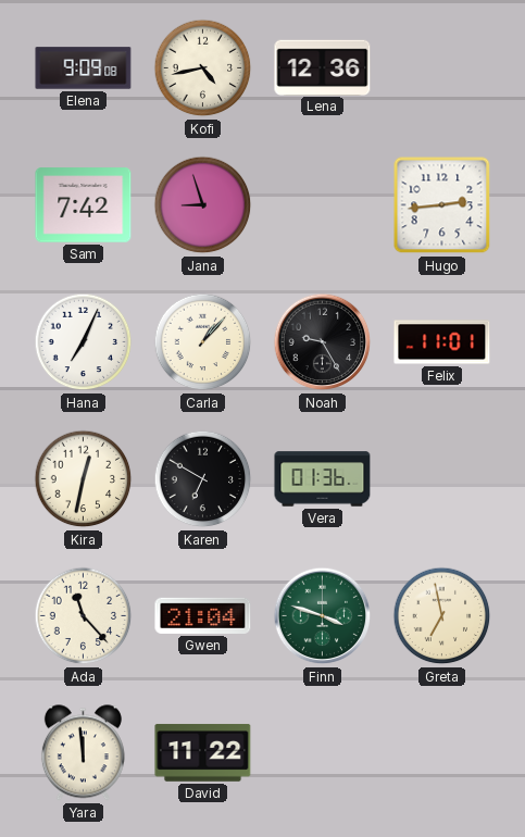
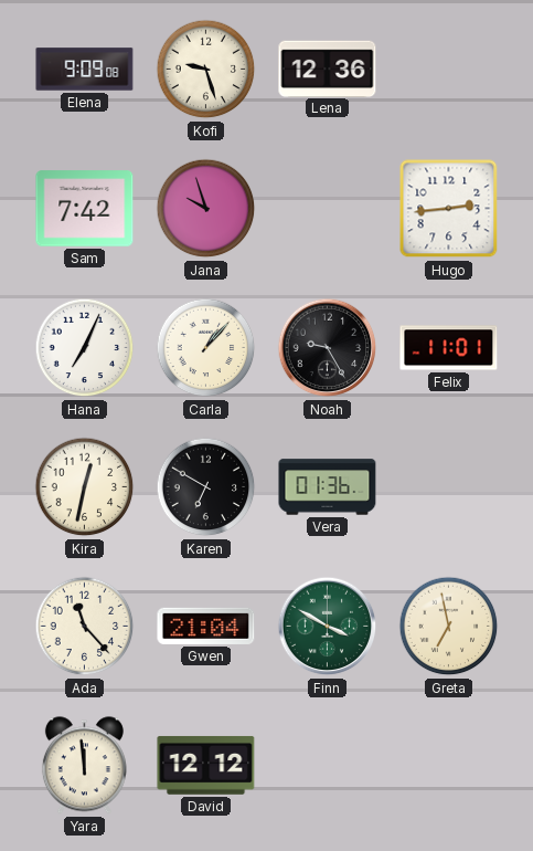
Kofi: 4:43 -> 9:27 (206, 70)
Jana: 8:57 -> 9:57 (206, 209)
Finn: 3:48 -> 3:50 (328, 627)
David: 11:22 -> 12:12 (206, 766)
